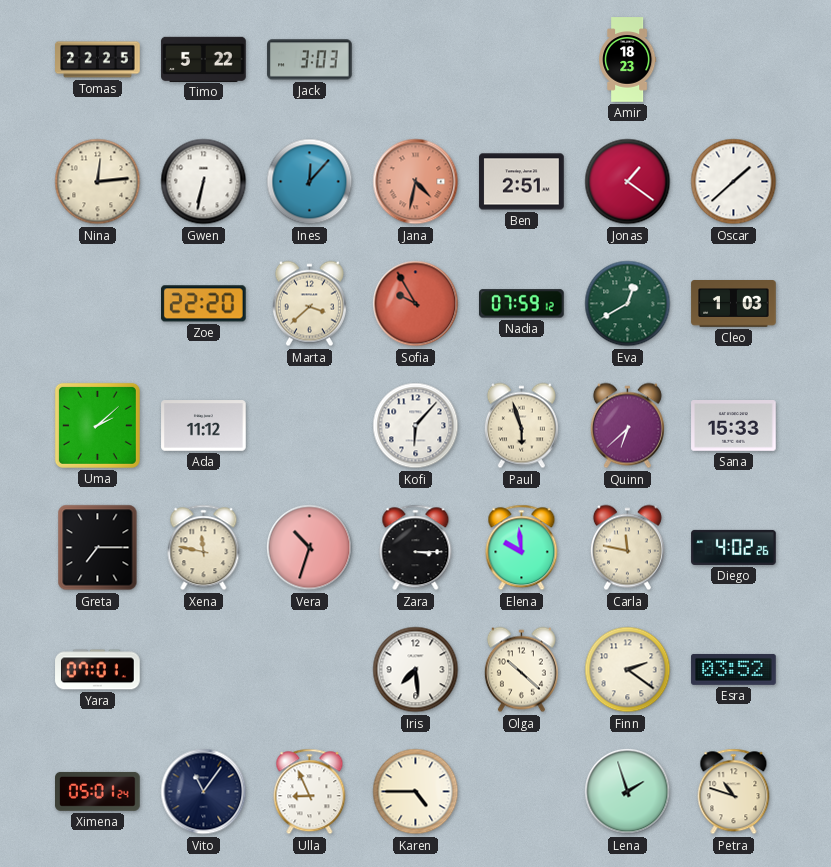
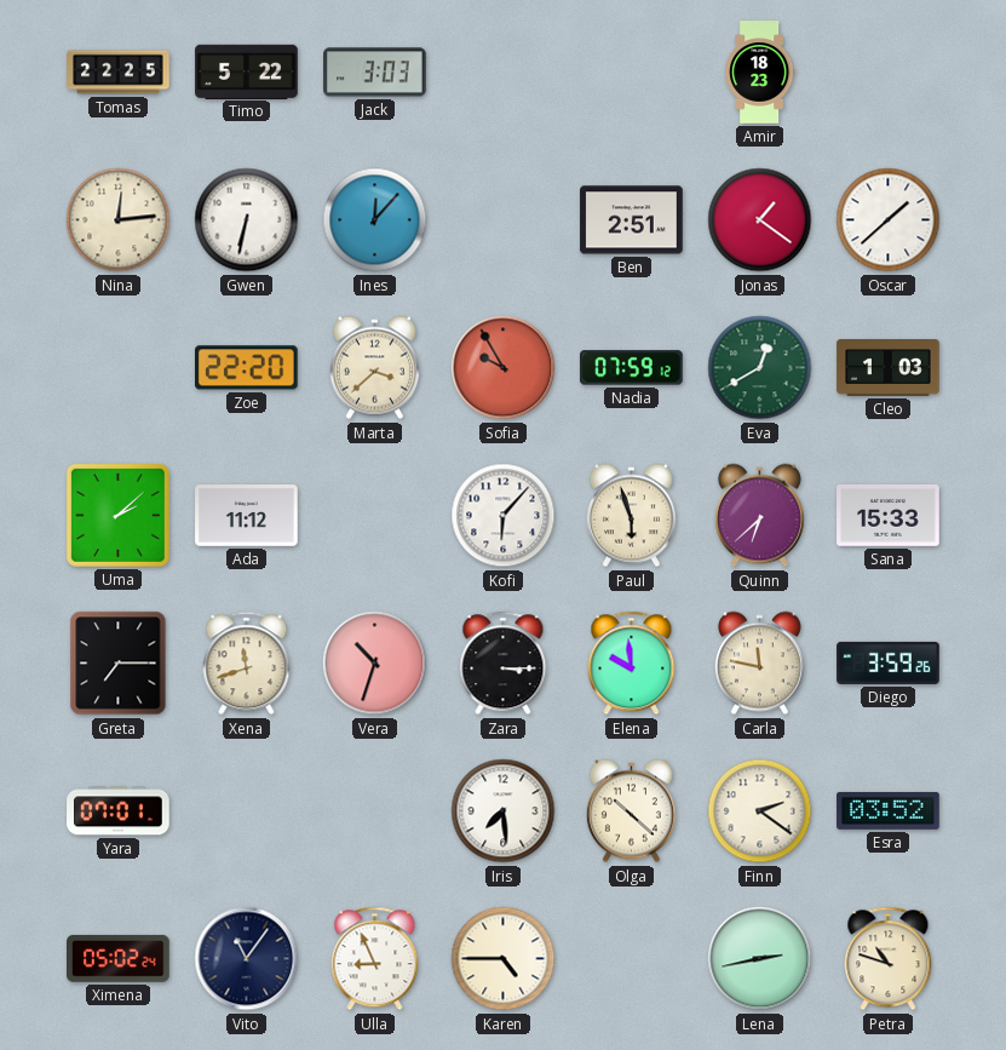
Jana: 4:32 -> none (416, 182)
Xena: 11:47 -> 11:42 (247, 664)
Diego: 4:02 -> 3:59 (889, 662)
Ximena: 05:01 -> 05:02 (119, 958)
Lena: 1:57 -> 2:43 (760, 959)
